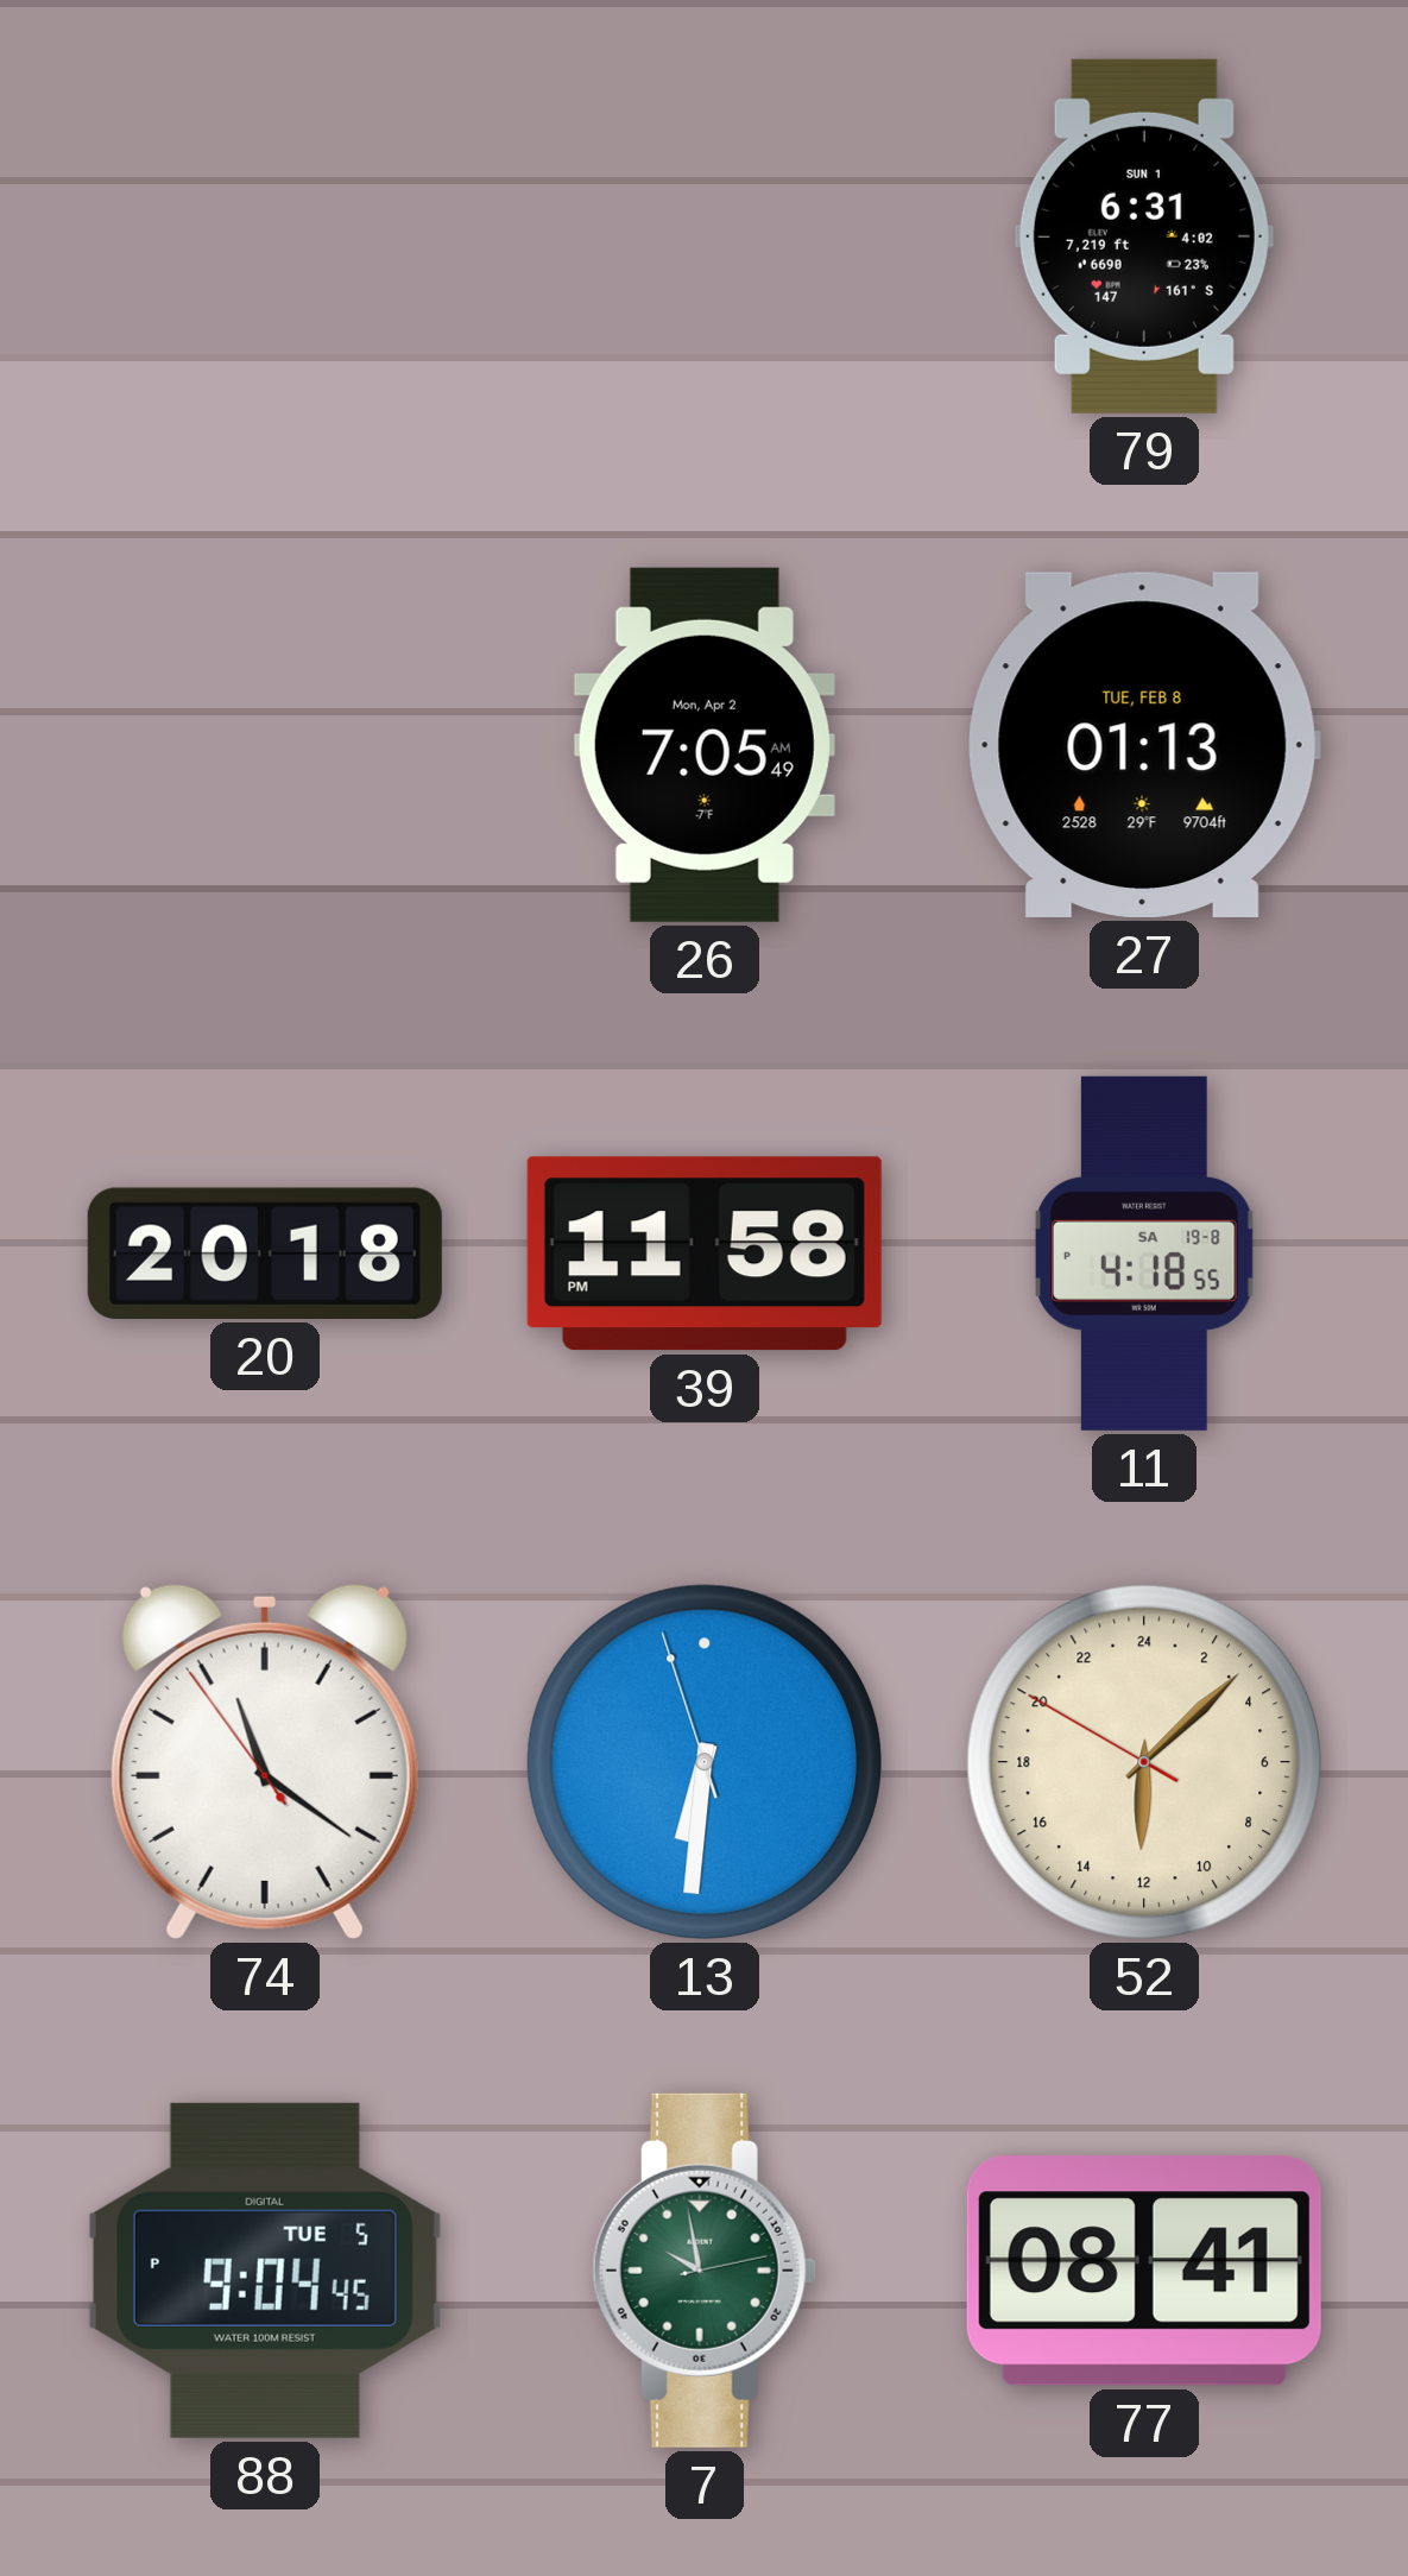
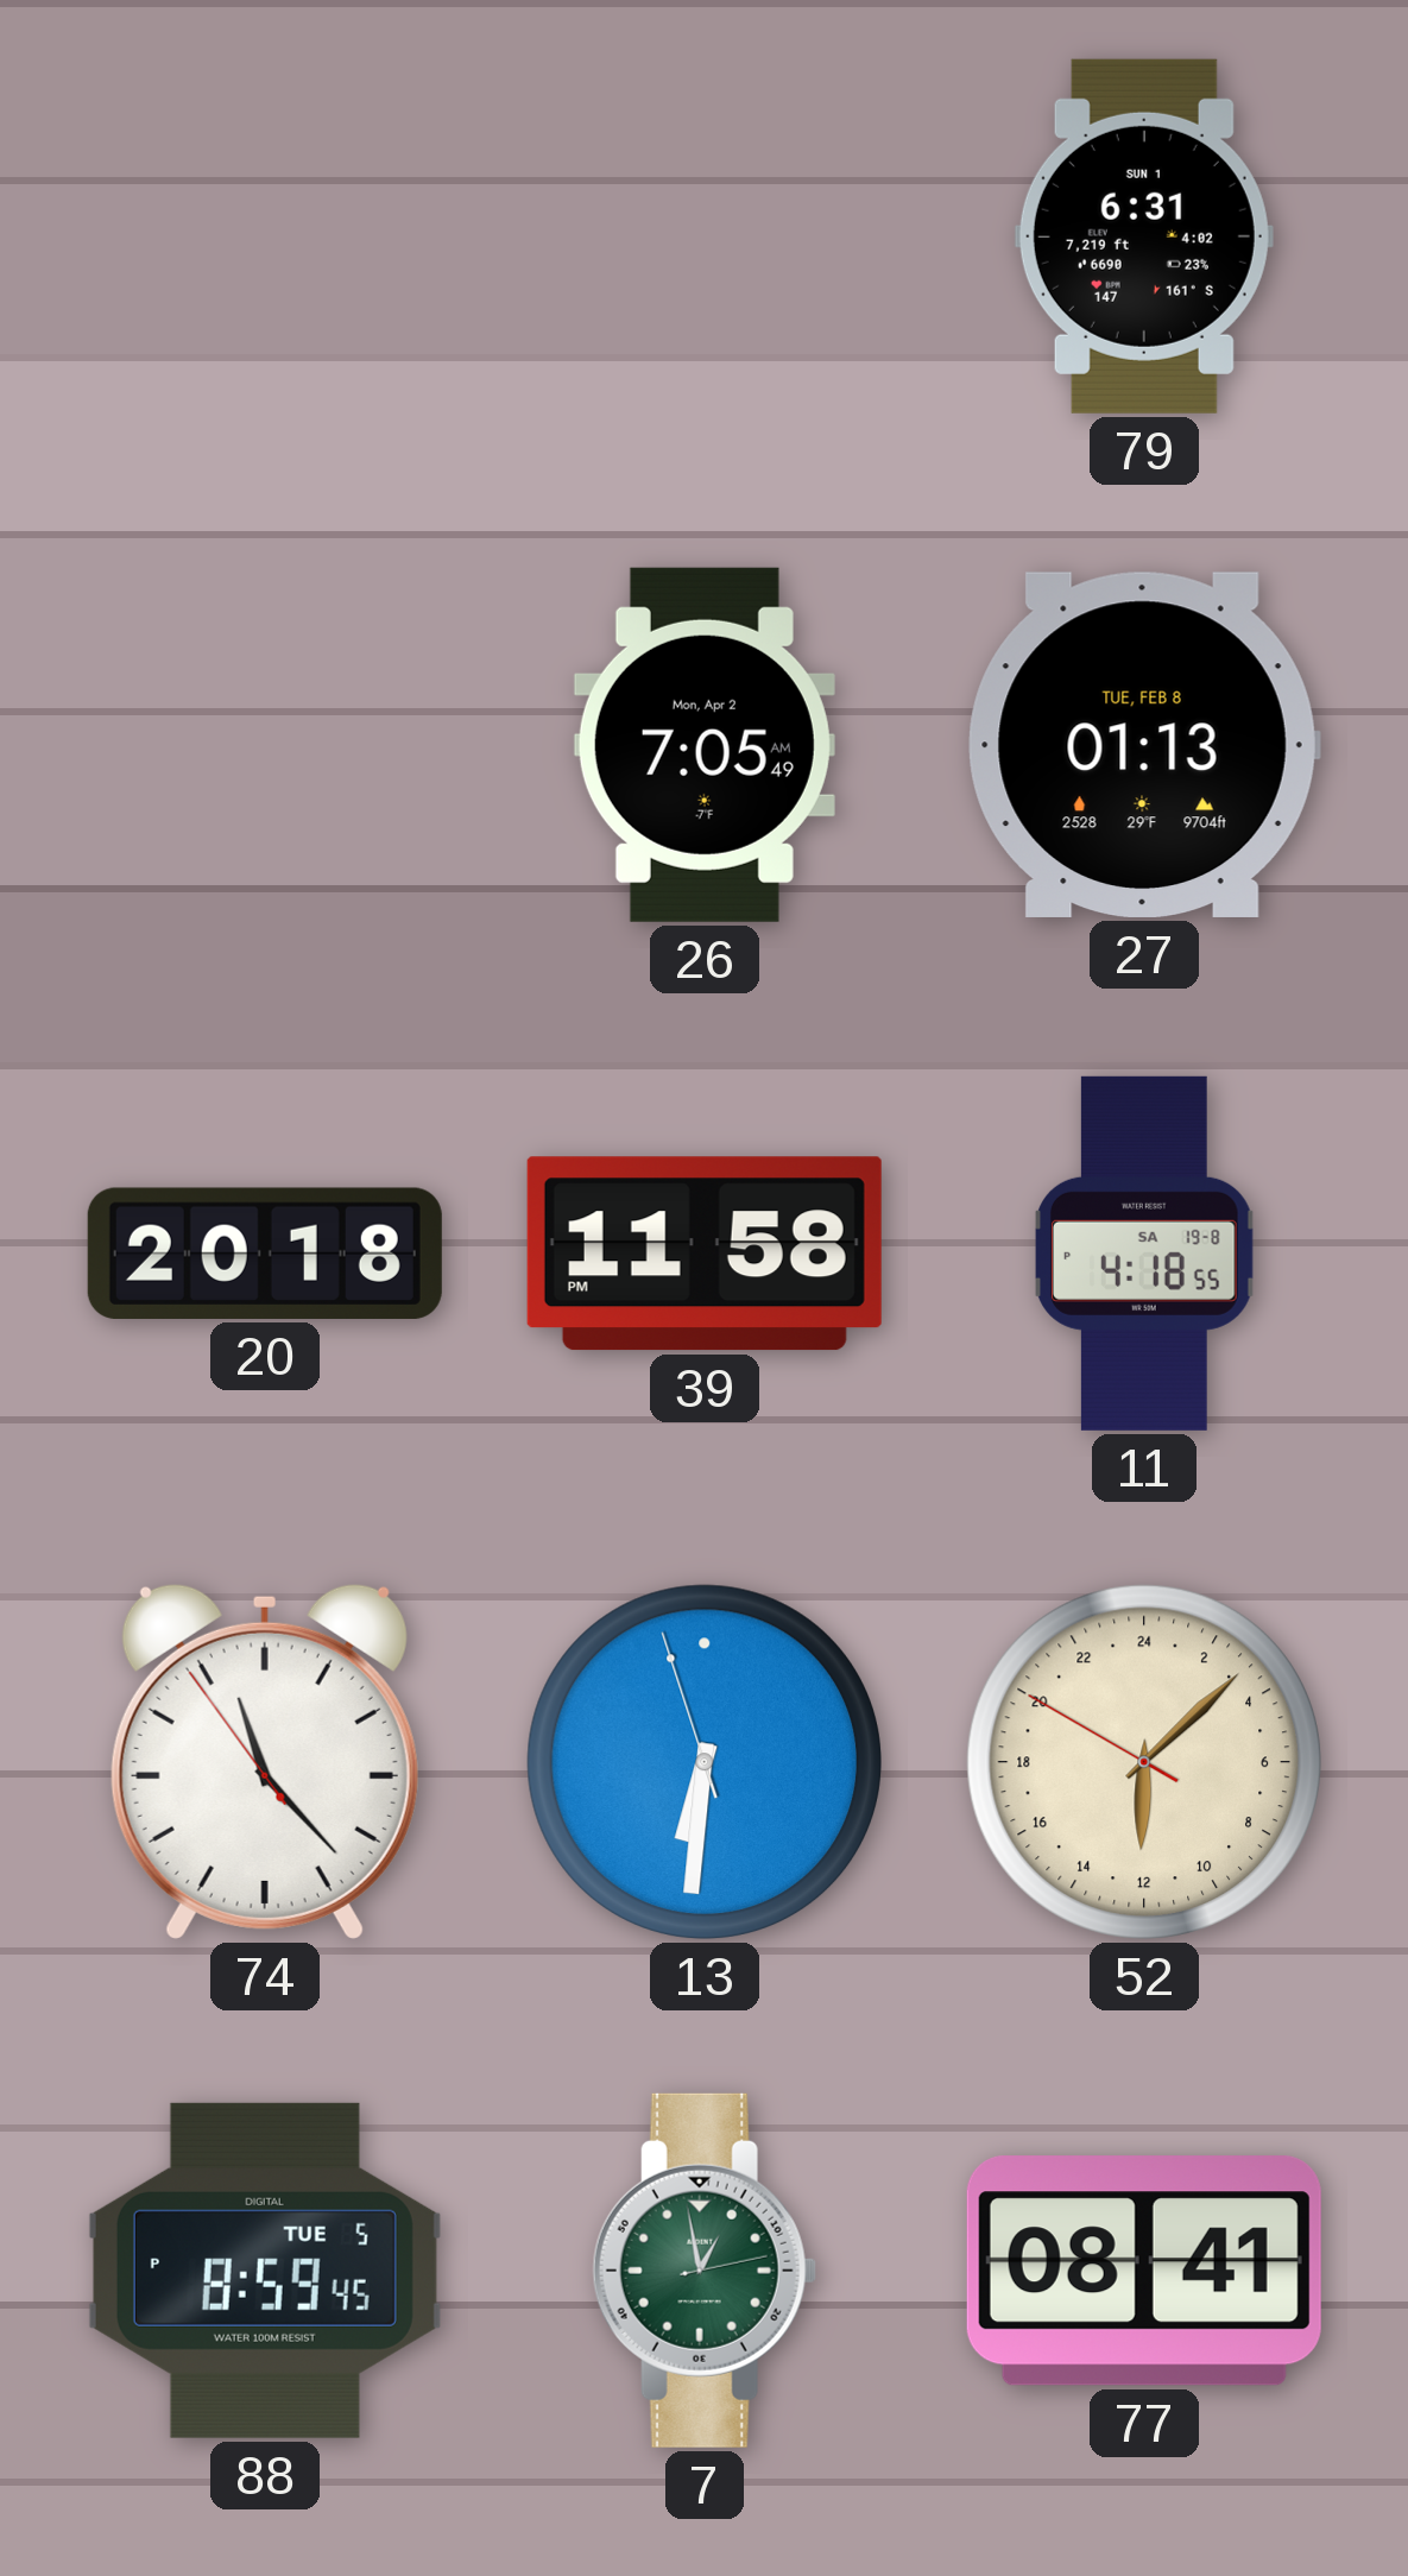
74: 11:20 -> 11:22 (265, 1761)
88: 9:04 -> 8:59 (265, 2271)
7: 9:58 -> 12:58 (705, 2271)
